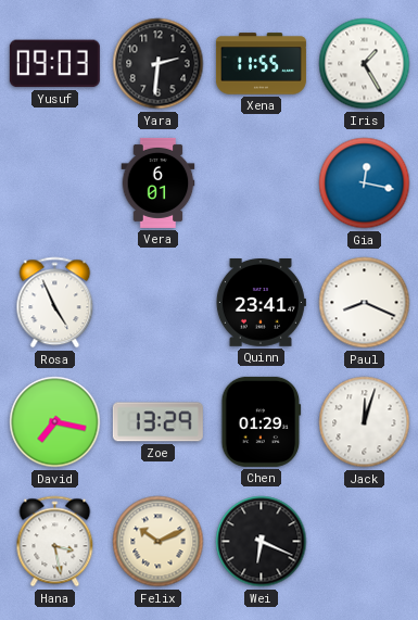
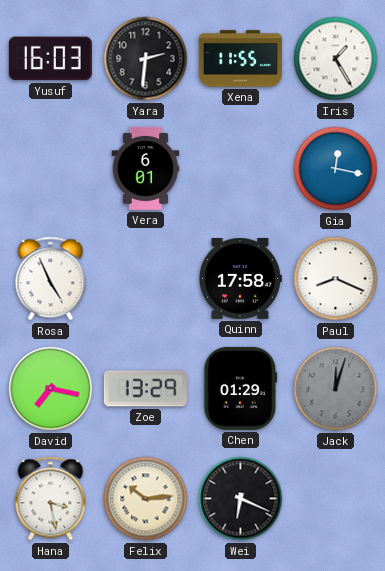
Yusuf: 09:03 -> 16:03 (50, 59)
Quinn: 23:41 -> 17:58 (240, 279)
Jack dial: white -> grey (336, 389)
Felix: 10:11 -> 10:14 (146, 499)
